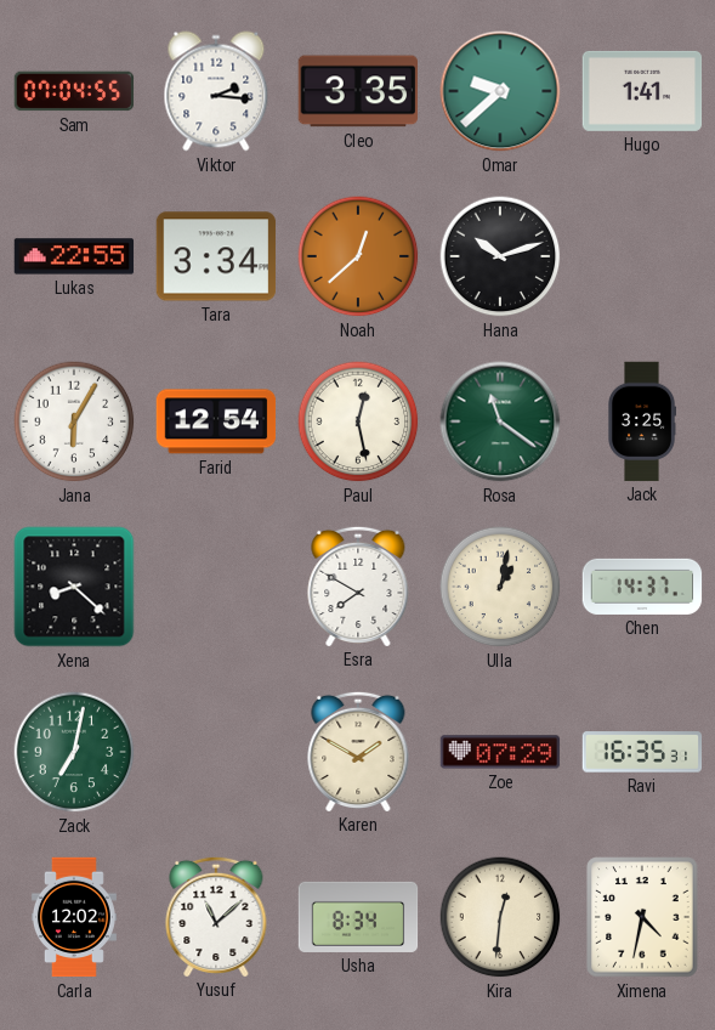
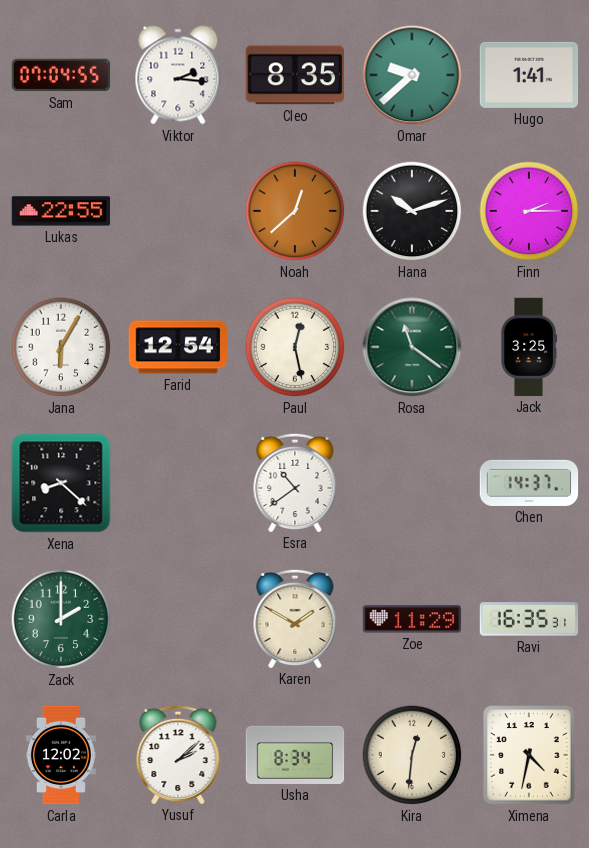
Cleo: 3:35 -> 8:35 (294, 75)
Tara: 3:34 -> none (216, 256)
Finn: none -> 2:15 (529, 211)
Esra: 7:50 -> 10:39 (295, 482)
Ulla: 1:02 -> none (500, 587)
Zack: 7:02 -> 2:00 (61, 619)
Zoe: 07:29 -> 11:29 (412, 619)
Yusuf: 11:08 -> 2:08 (178, 754)
